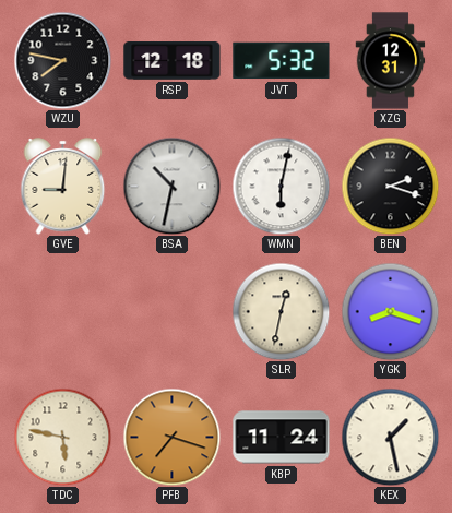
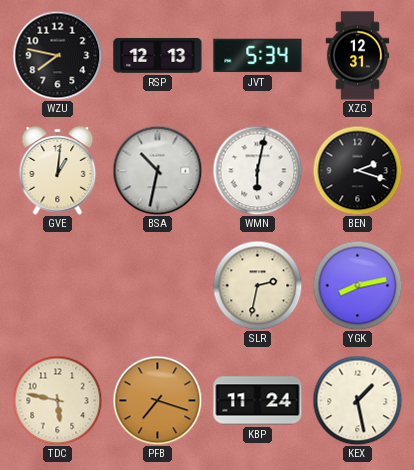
RSP: 12:18 -> 12:13 (158, 56)
JVT: 5:32 -> 5:34 (258, 56)
GVE: 9:01 -> 1:01 (58, 171)
SLR: 12:32 -> 2:32 (257, 285)
YGK: 8:18 -> 8:13 (357, 285)
